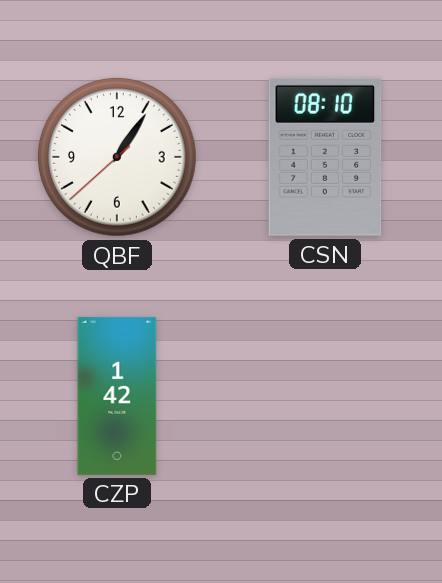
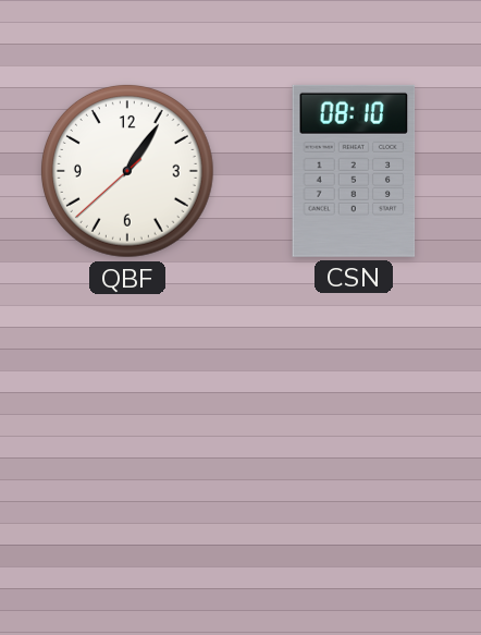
CZP: 1:42 -> none (117, 396)
